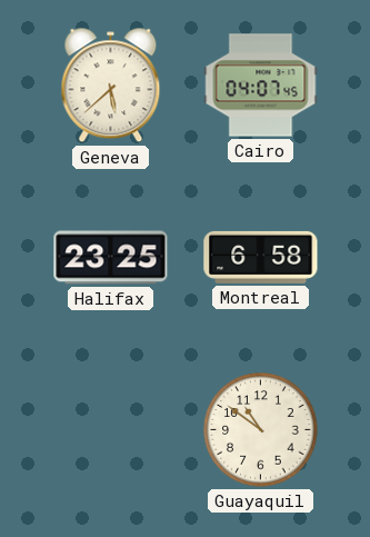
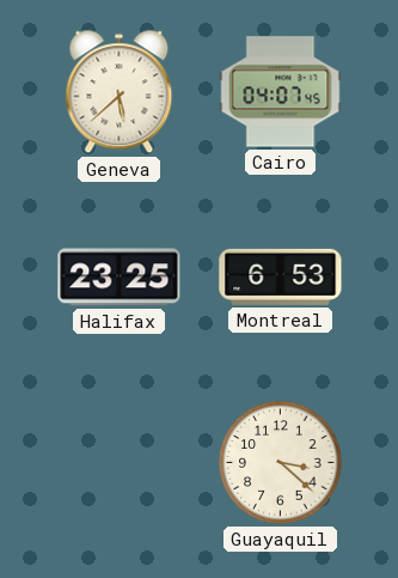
Montreal: 6:58 -> 6:53 (281, 276)
Guayaquil: 10:51 -> 3:22 (281, 463)
